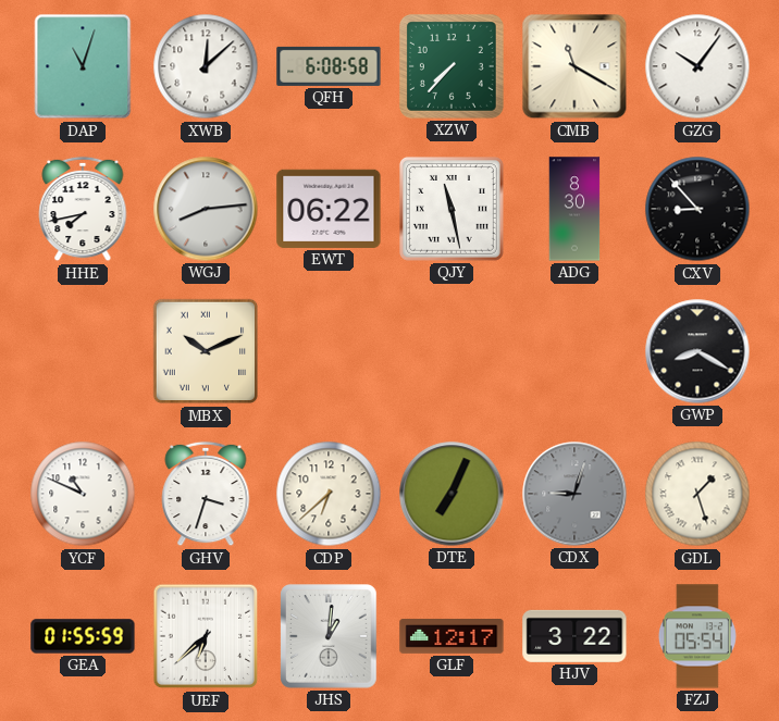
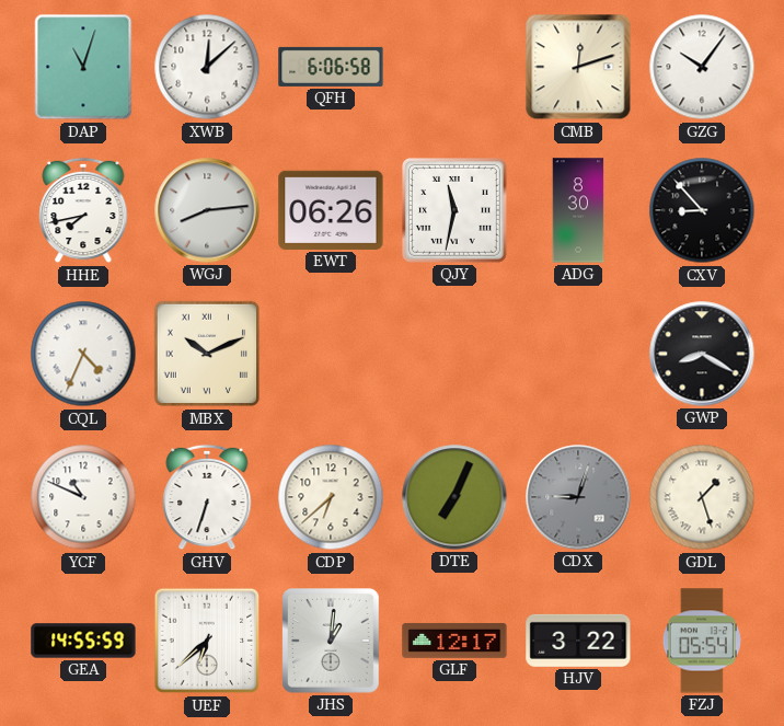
QFH: 6:08 -> 6:06 (331, 67)
XZW: 7:37 -> none (452, 66)
CMB: 11:20 -> 12:12 (578, 67)
EWT: 06:22 -> 06:26 (331, 210)
QJY: 11:28 -> 11:32 (454, 210)
CQL: none -> 4:34 (83, 354)
GHV: 3:33 -> 6:33 (207, 497)
GEA: 01:55 -> 14:55 (83, 641)
